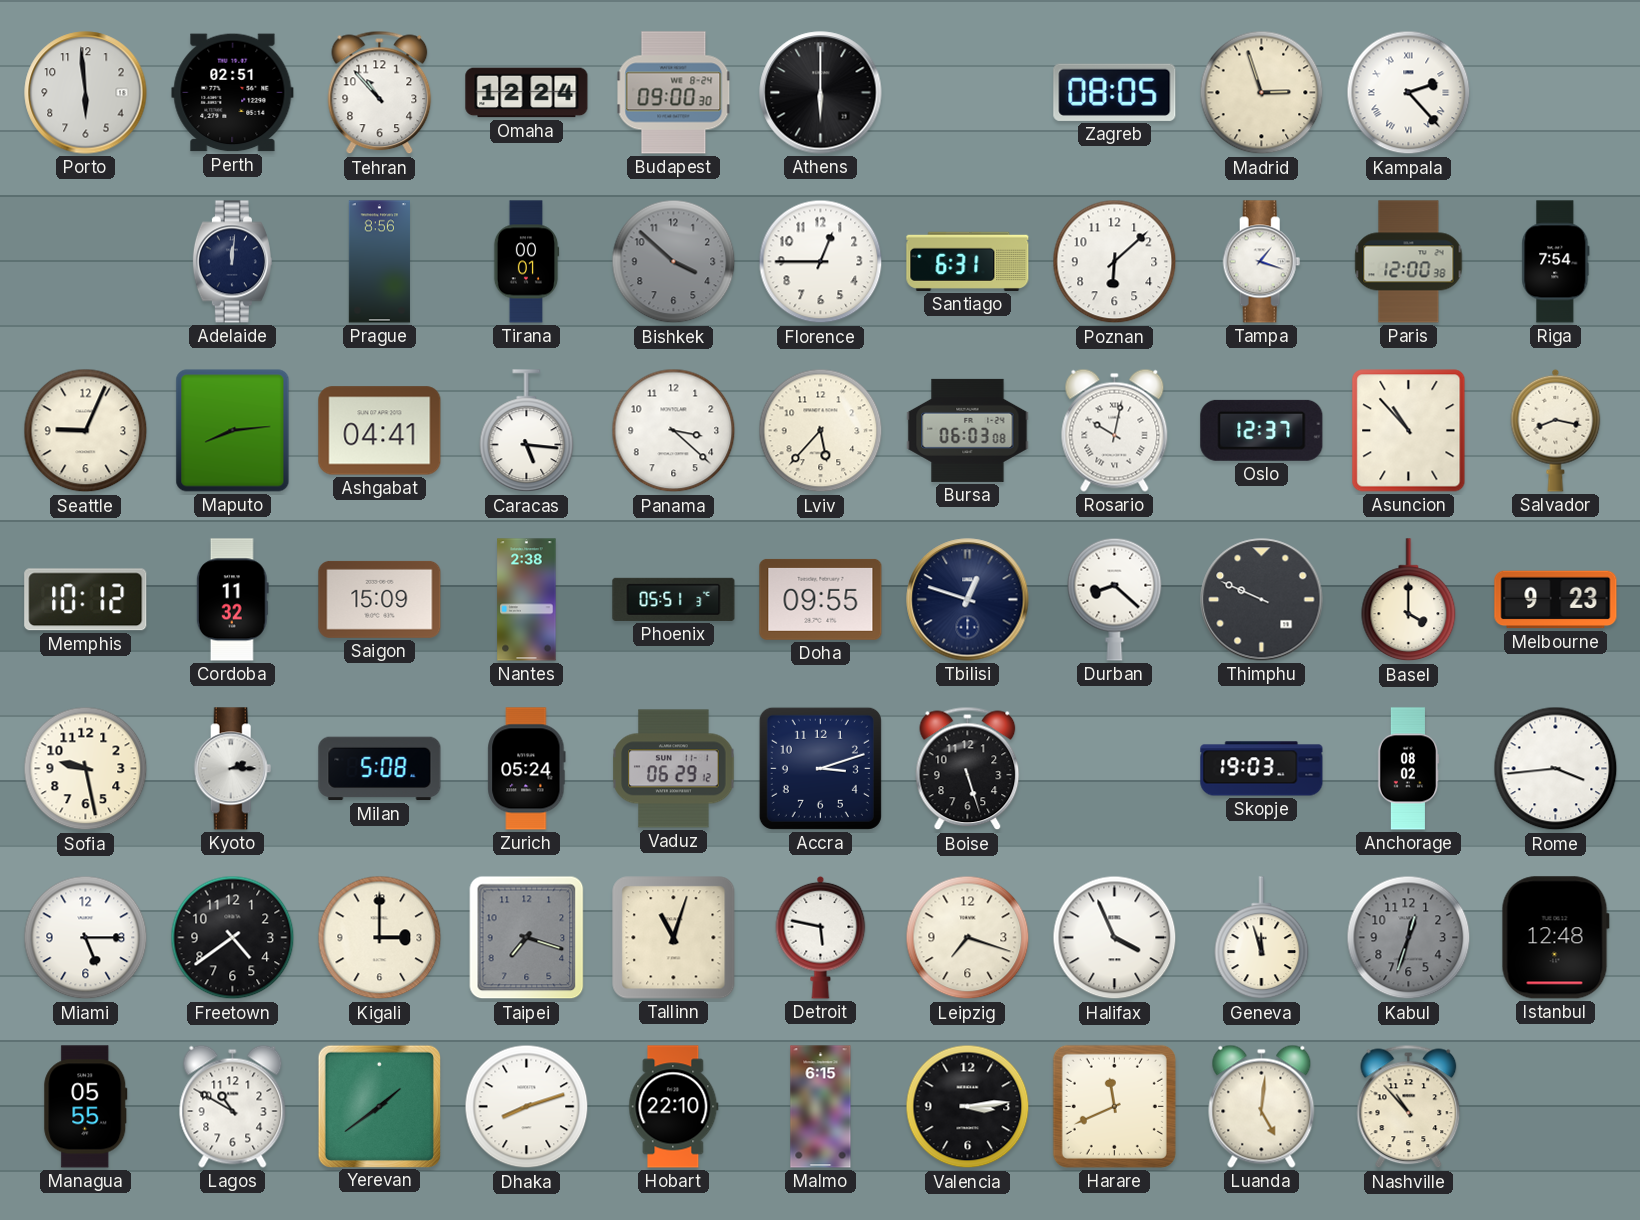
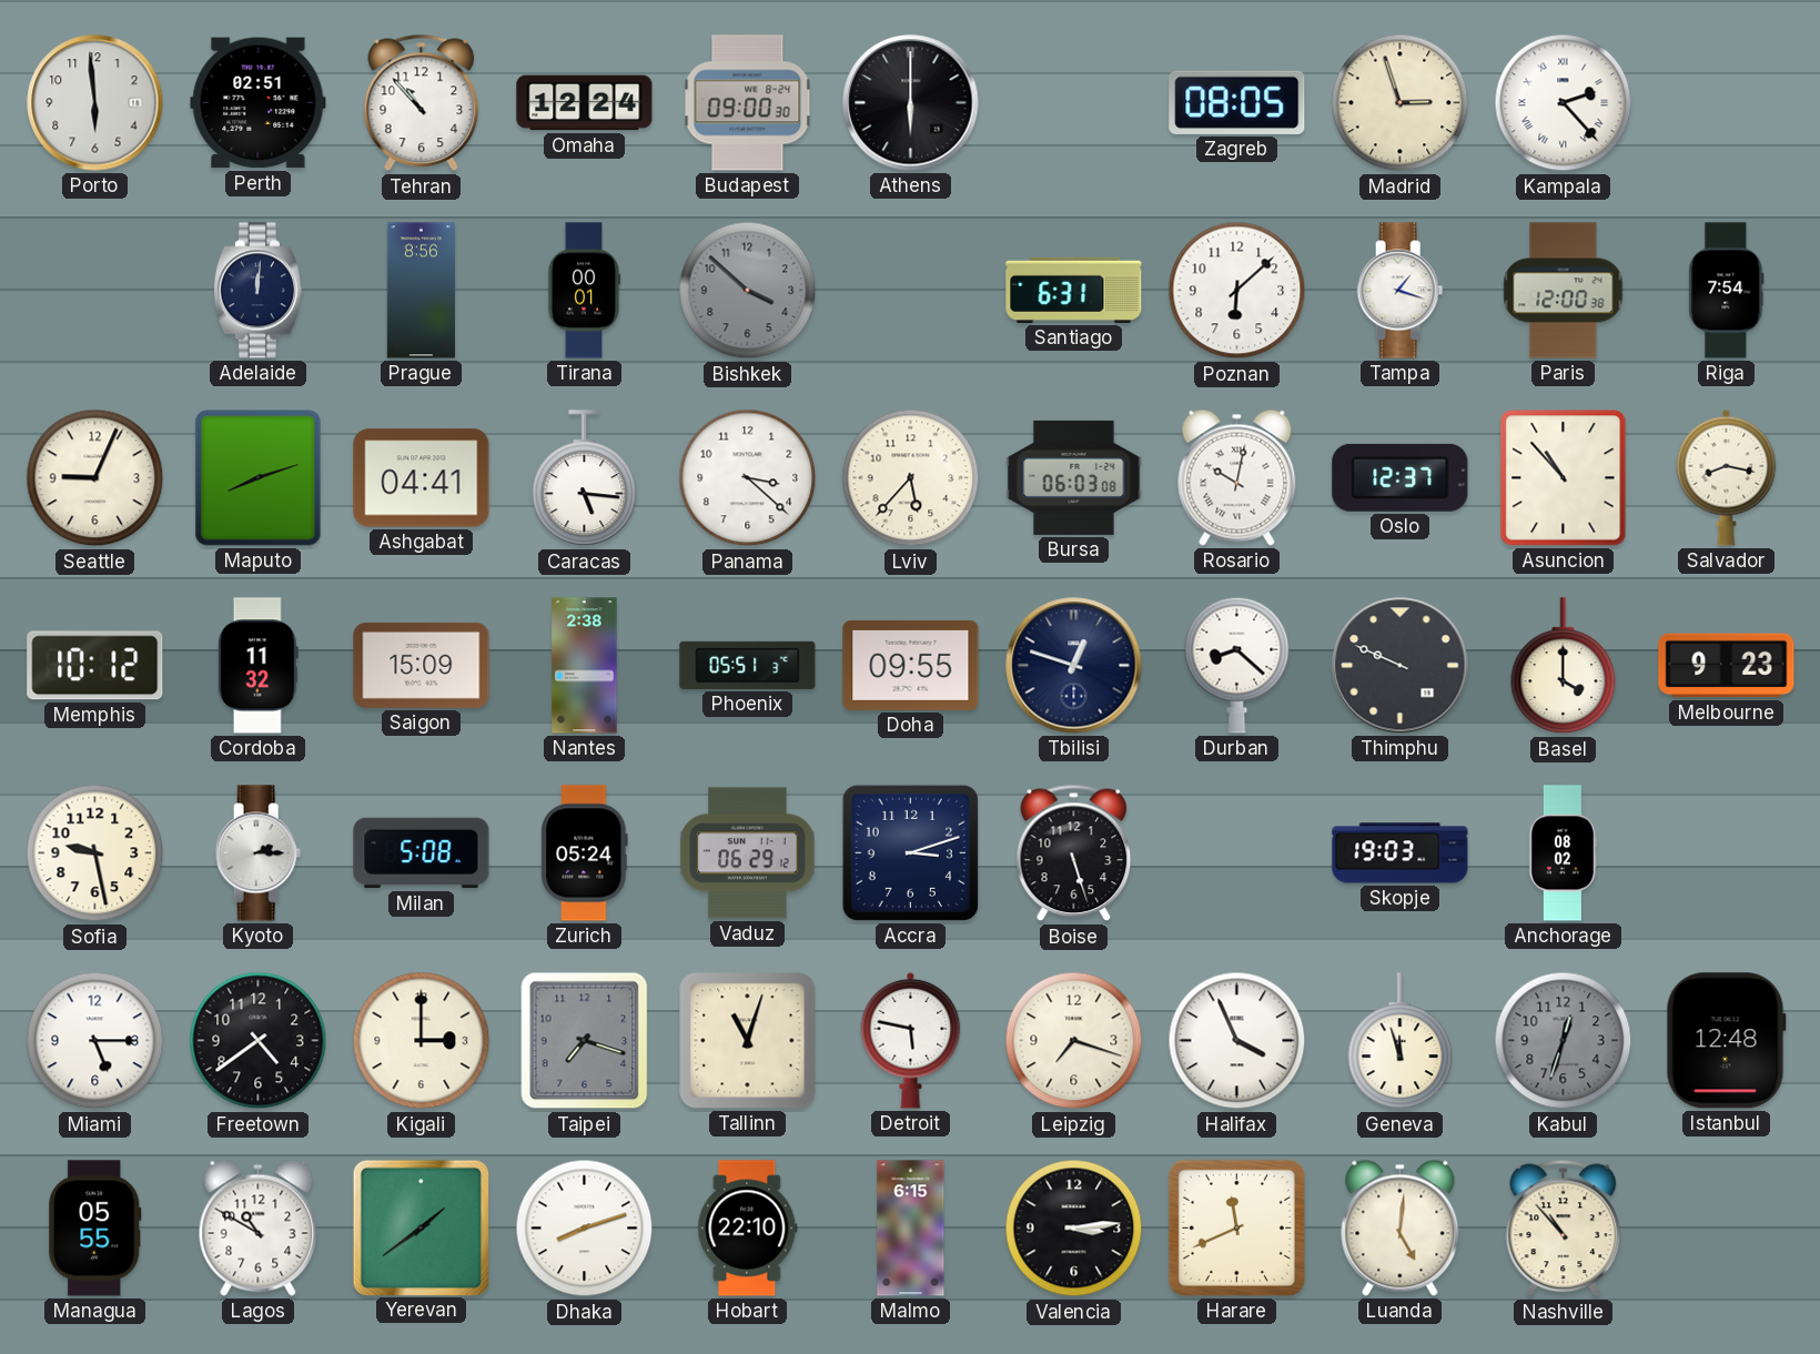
Florence: 12:45 -> none (821, 262)
Maputo: 8:14 -> 8:12 (259, 478)
Rome: 3:44 -> none (1556, 769)
